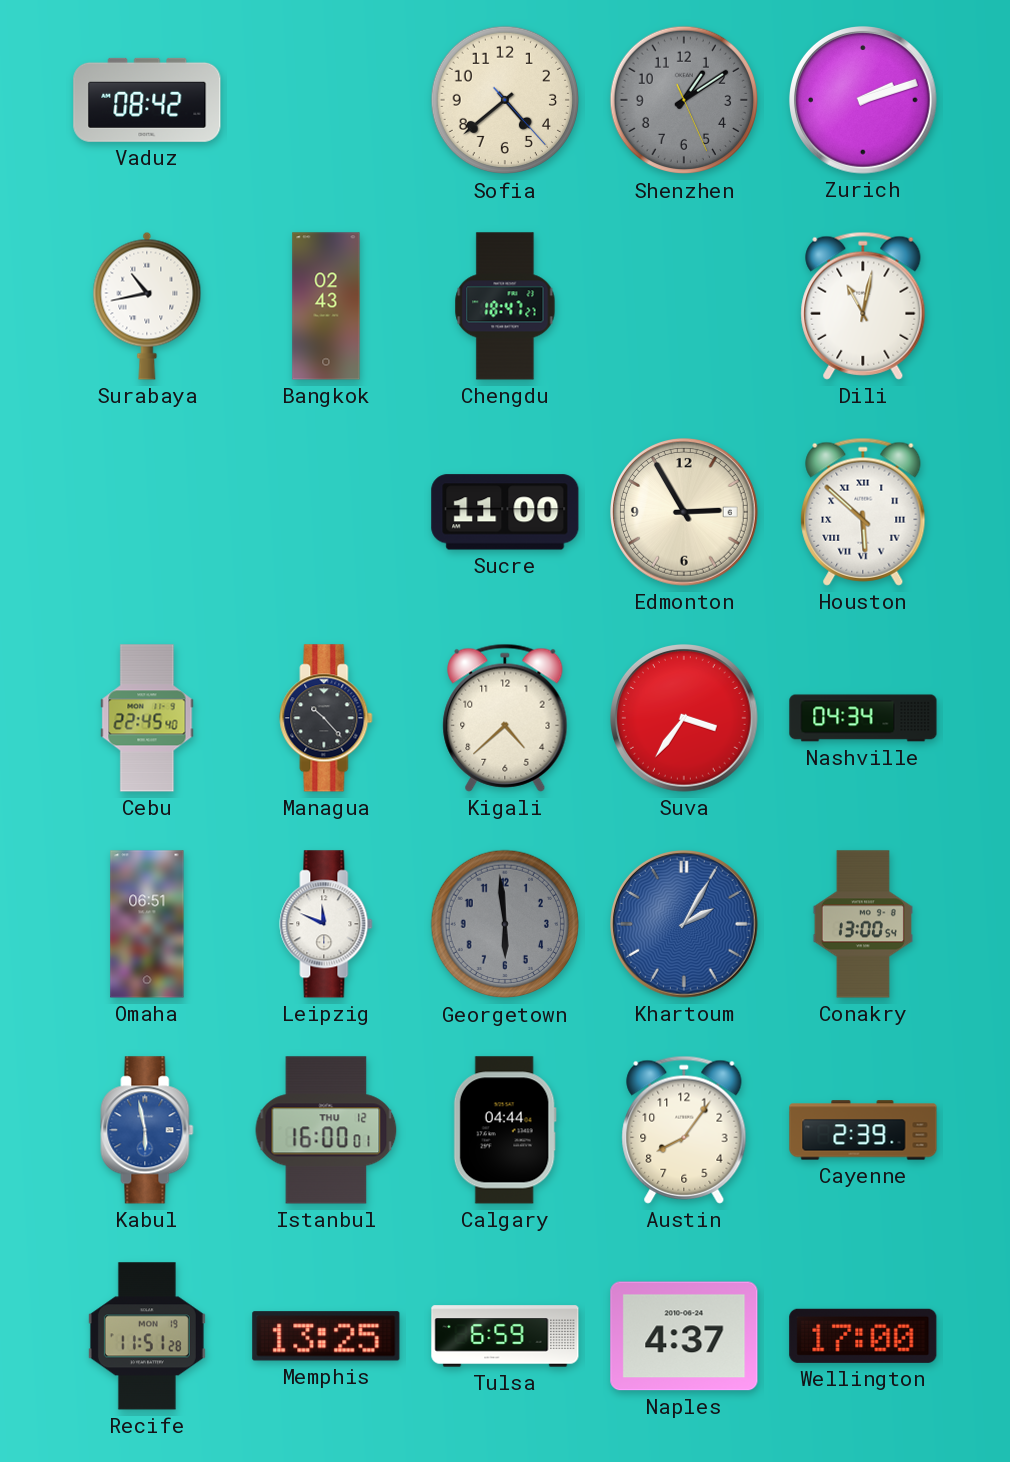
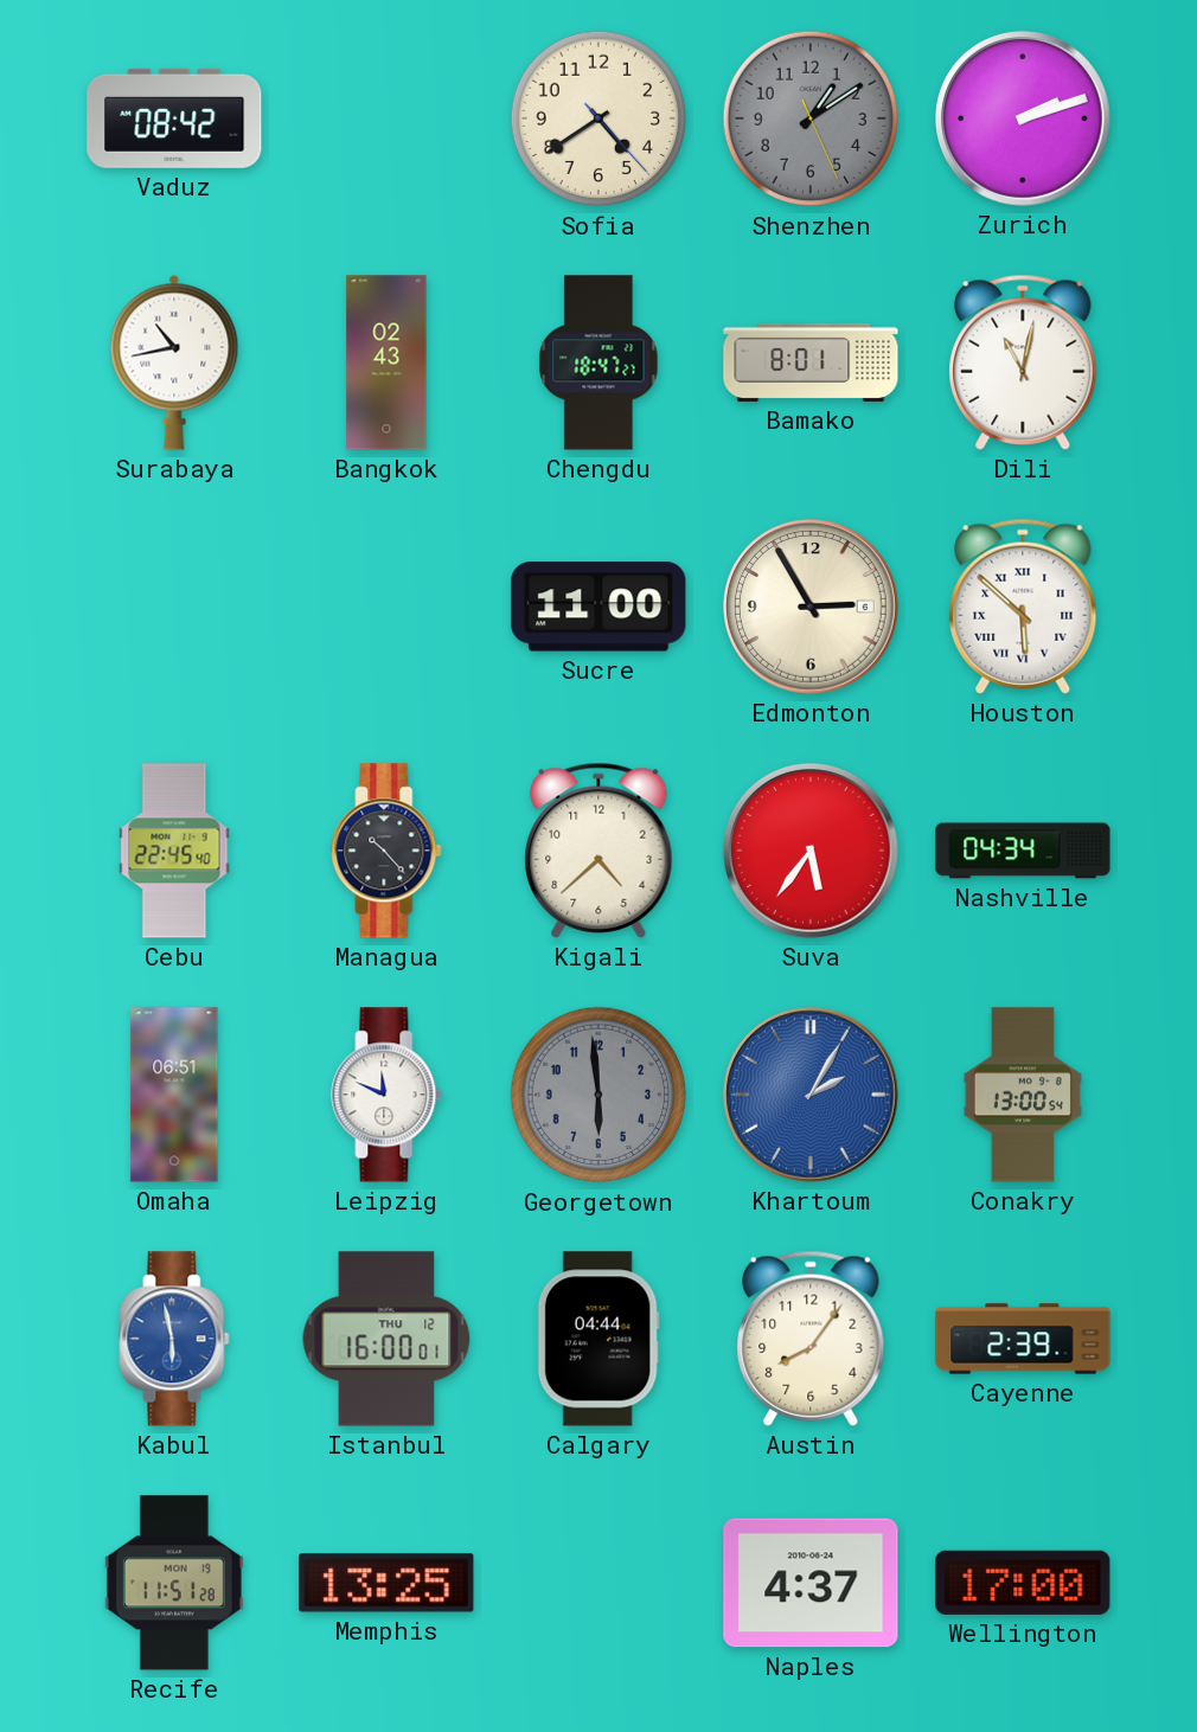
Sofia: 4:38 -> 4:39 (598, 118)
Bamako: none -> 8:01 (811, 363)
Suva: 3:36 -> 5:36 (812, 852)
Tulsa: 6:59 -> none (505, 1336)
